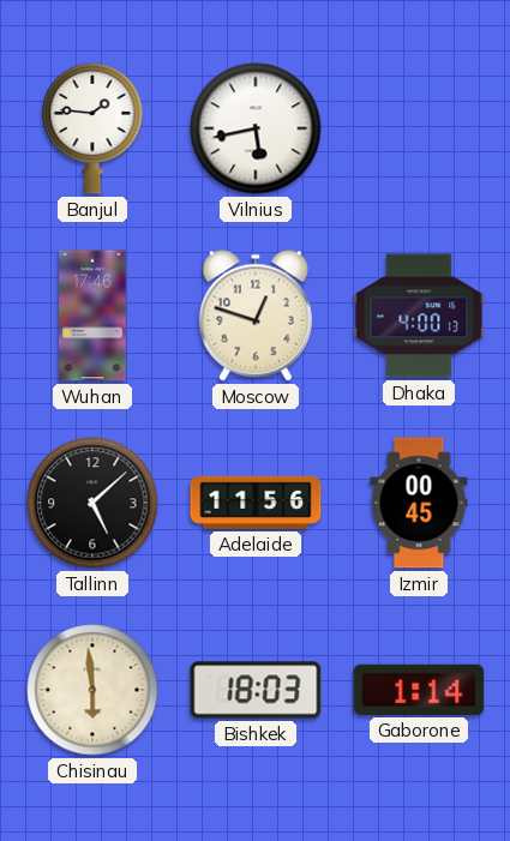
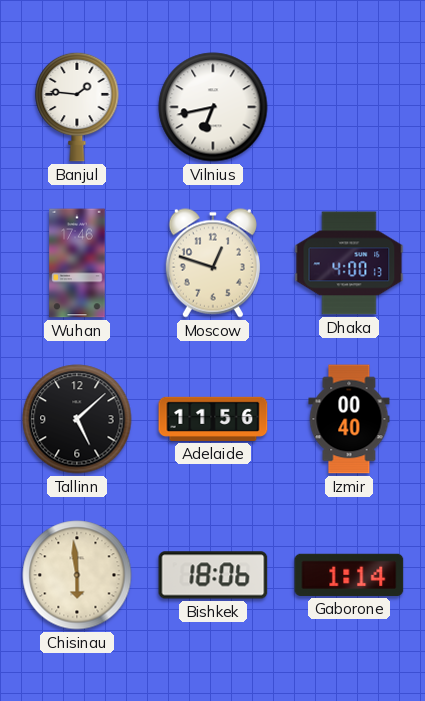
Vilnius: 5:43 -> 6:43 (213, 107)
Izmir: 00:45 -> 00:40 (349, 419)
Bishkek: 18:03 -> 18:06 (213, 575)
